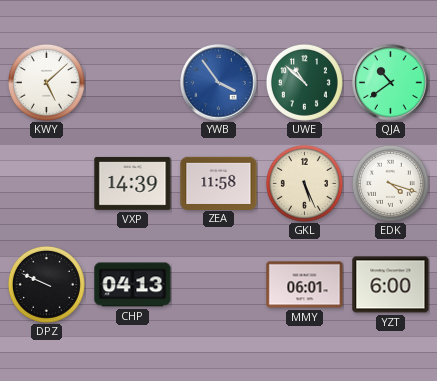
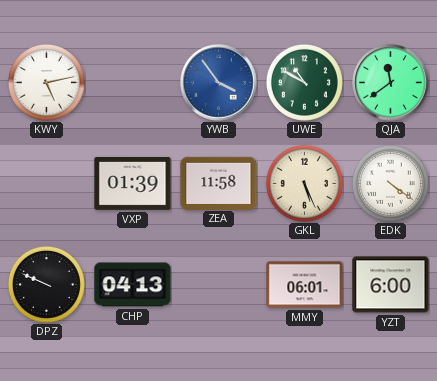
KWY: 5:08 -> 5:13 (46, 82)
UWE: 10:52 -> 10:50 (304, 82)
QJA: 10:39 -> 11:39 (391, 83)
VXP: 14:39 -> 01:39 (133, 184)
EDK: 4:18 -> 4:21 (390, 183)
